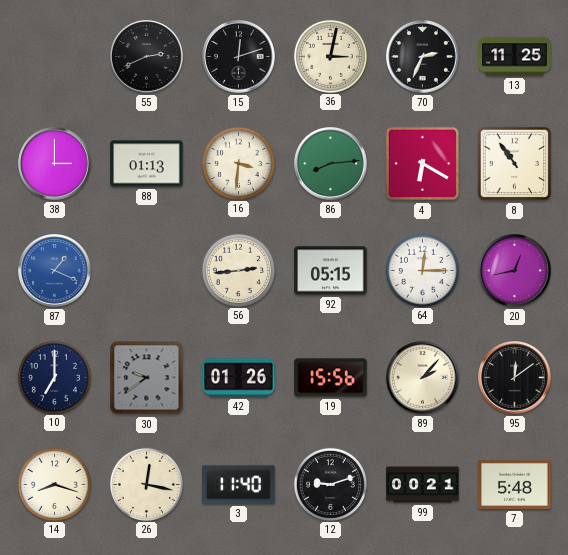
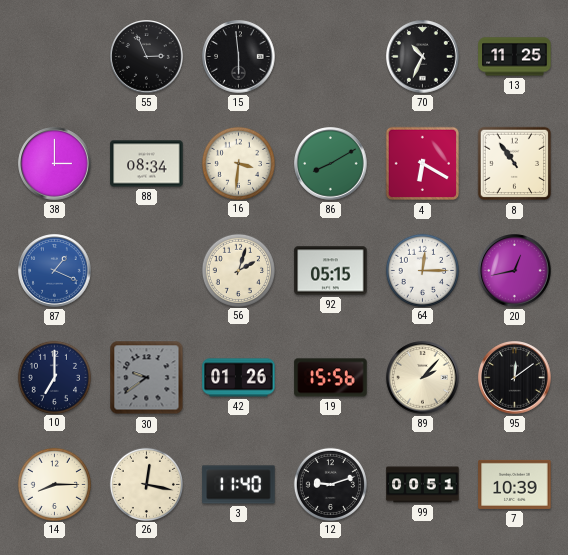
55: 2:41 -> 2:56 (147, 57)
15: 12:12 -> 5:59 (239, 57)
36: 3:02 -> none (330, 56)
70: 2:34 -> 10:34 (423, 57)
88: 01:13 -> 08:34 (147, 164)
86: 8:14 -> 8:10 (331, 164)
56: 2:44 -> 2:03 (238, 270)
14: 8:18 -> 8:15 (54, 484)
99: 00:21 -> 00:51 (423, 485)
7: 5:48 -> 10:39 (515, 484)
